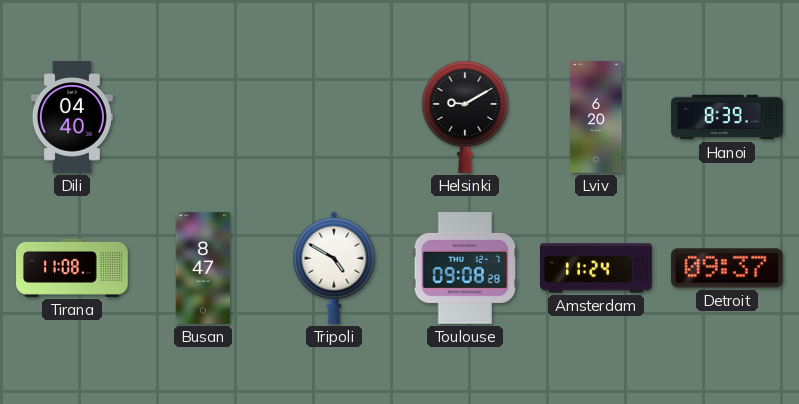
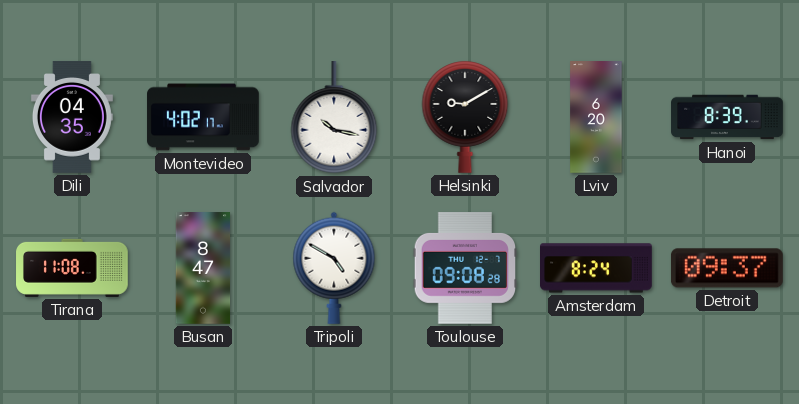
Dili: 04:40 -> 04:35 (72, 117)
Montevideo: none -> 4:02 (203, 117)
Salvador: none -> 10:17 (334, 118)
Amsterdam: 11:24 -> 8:24 (597, 268)
